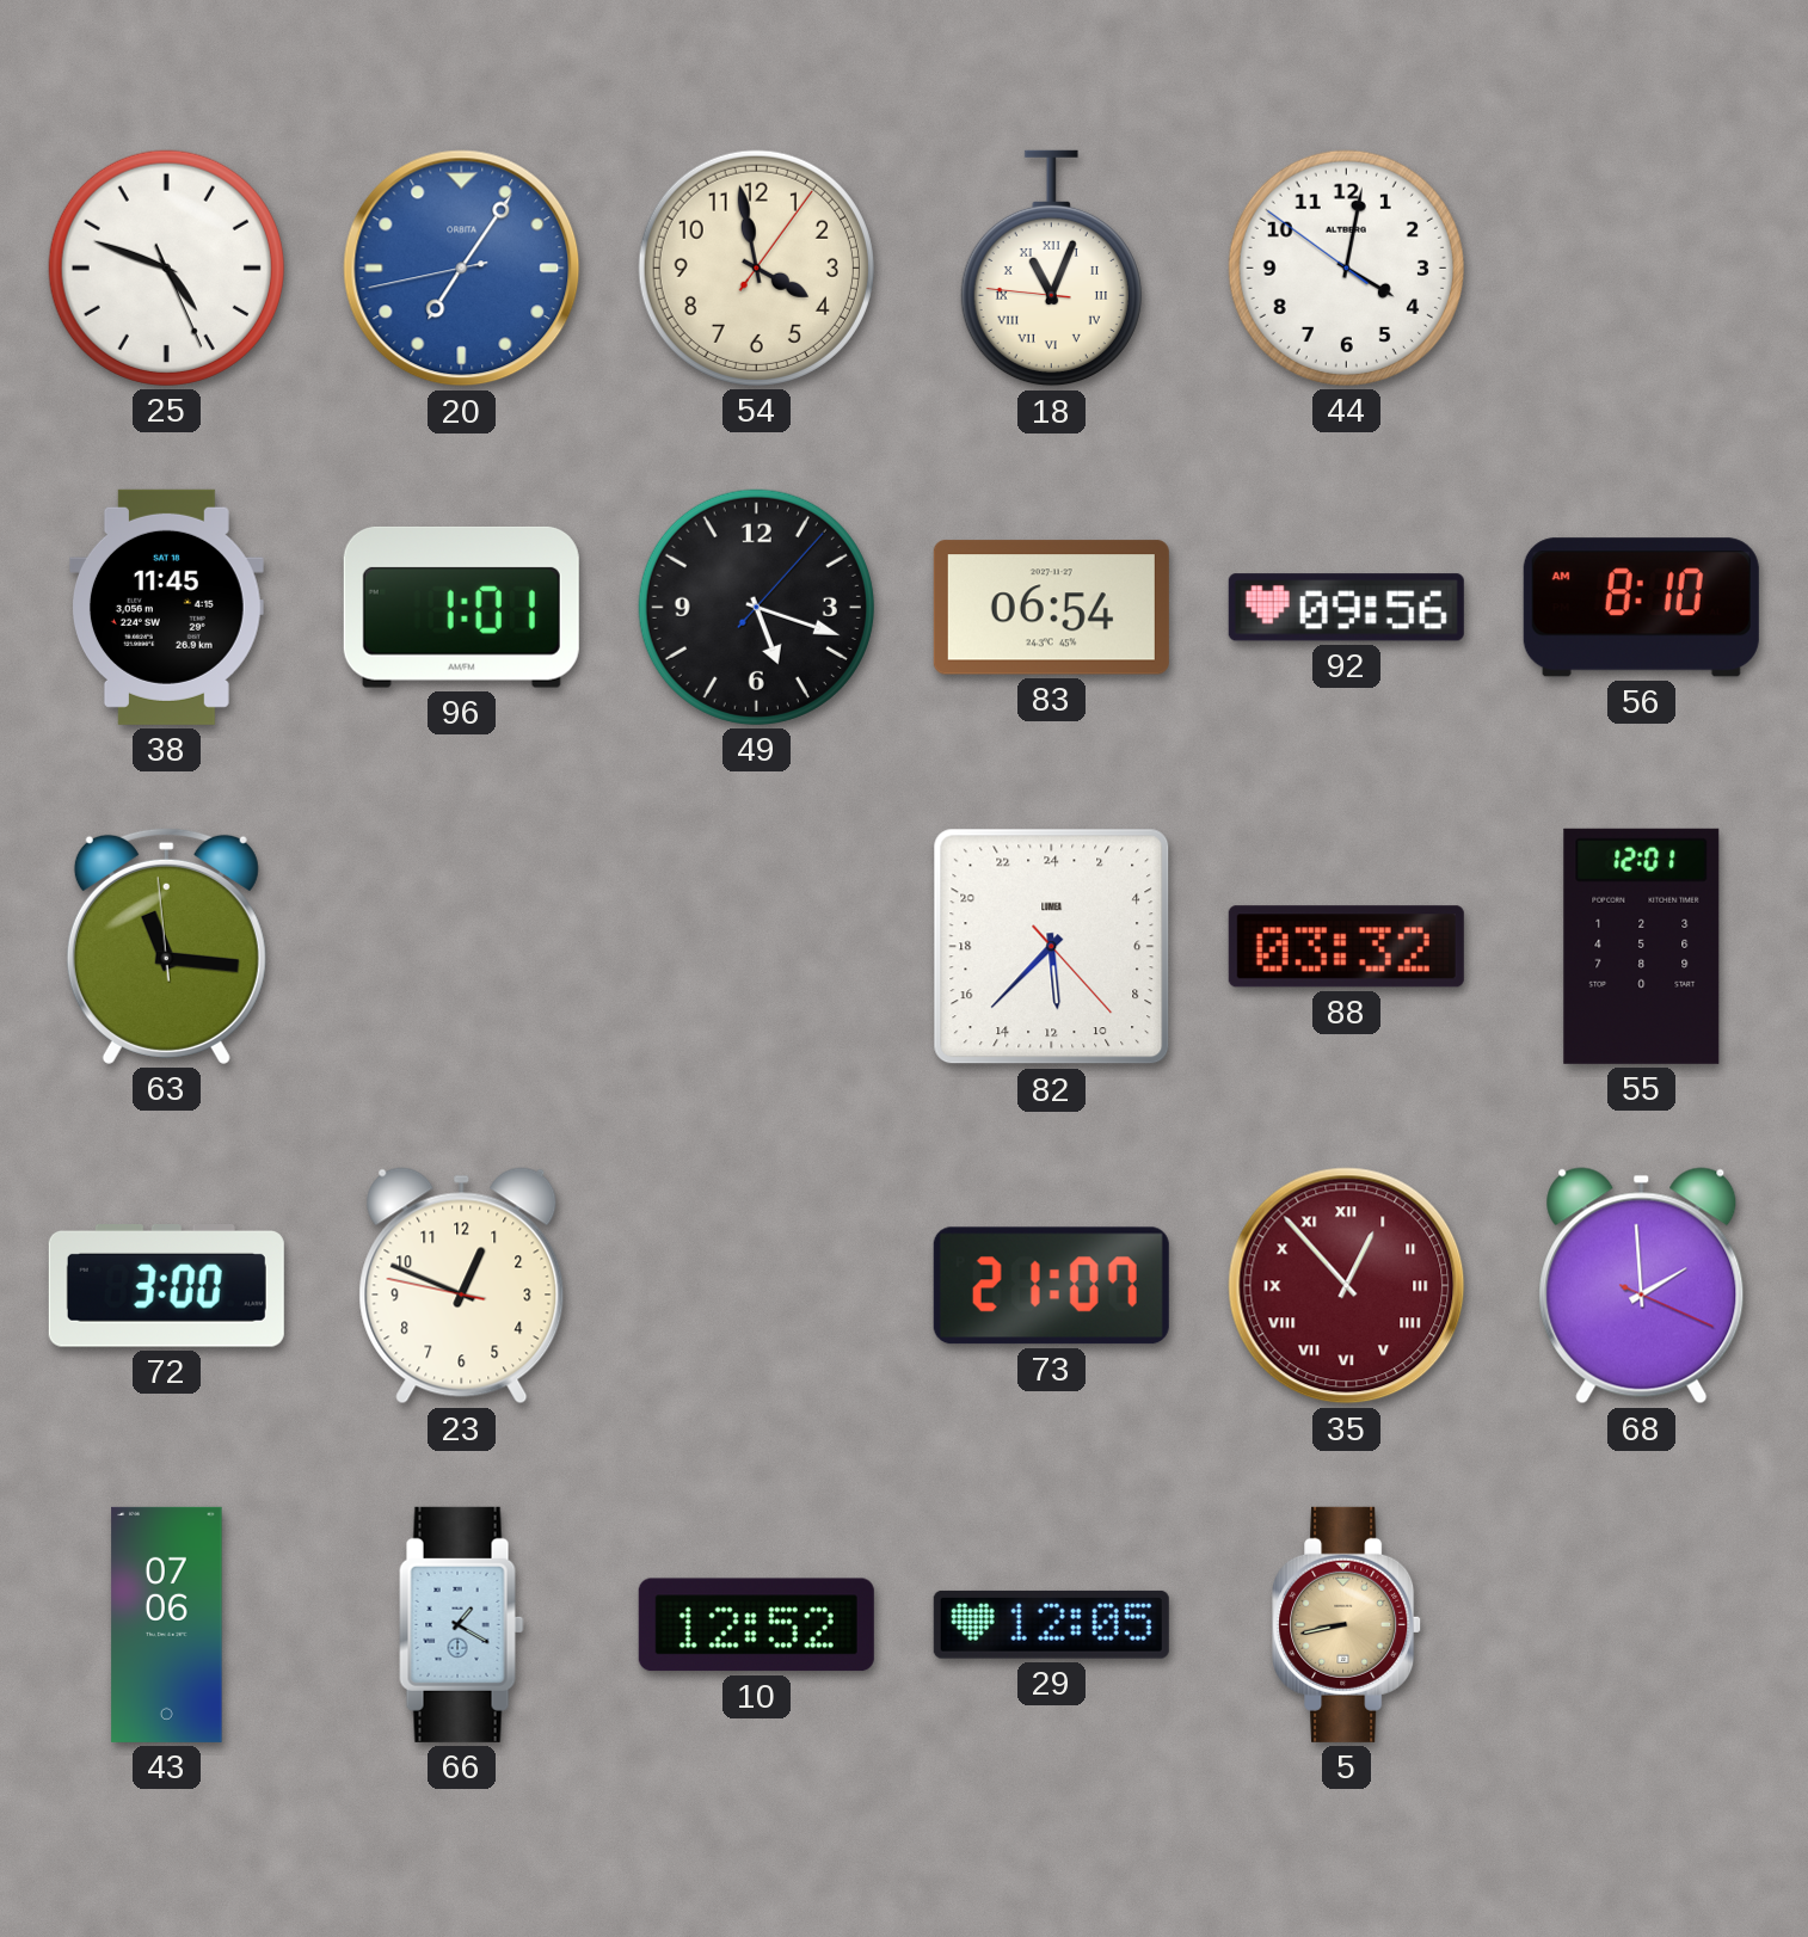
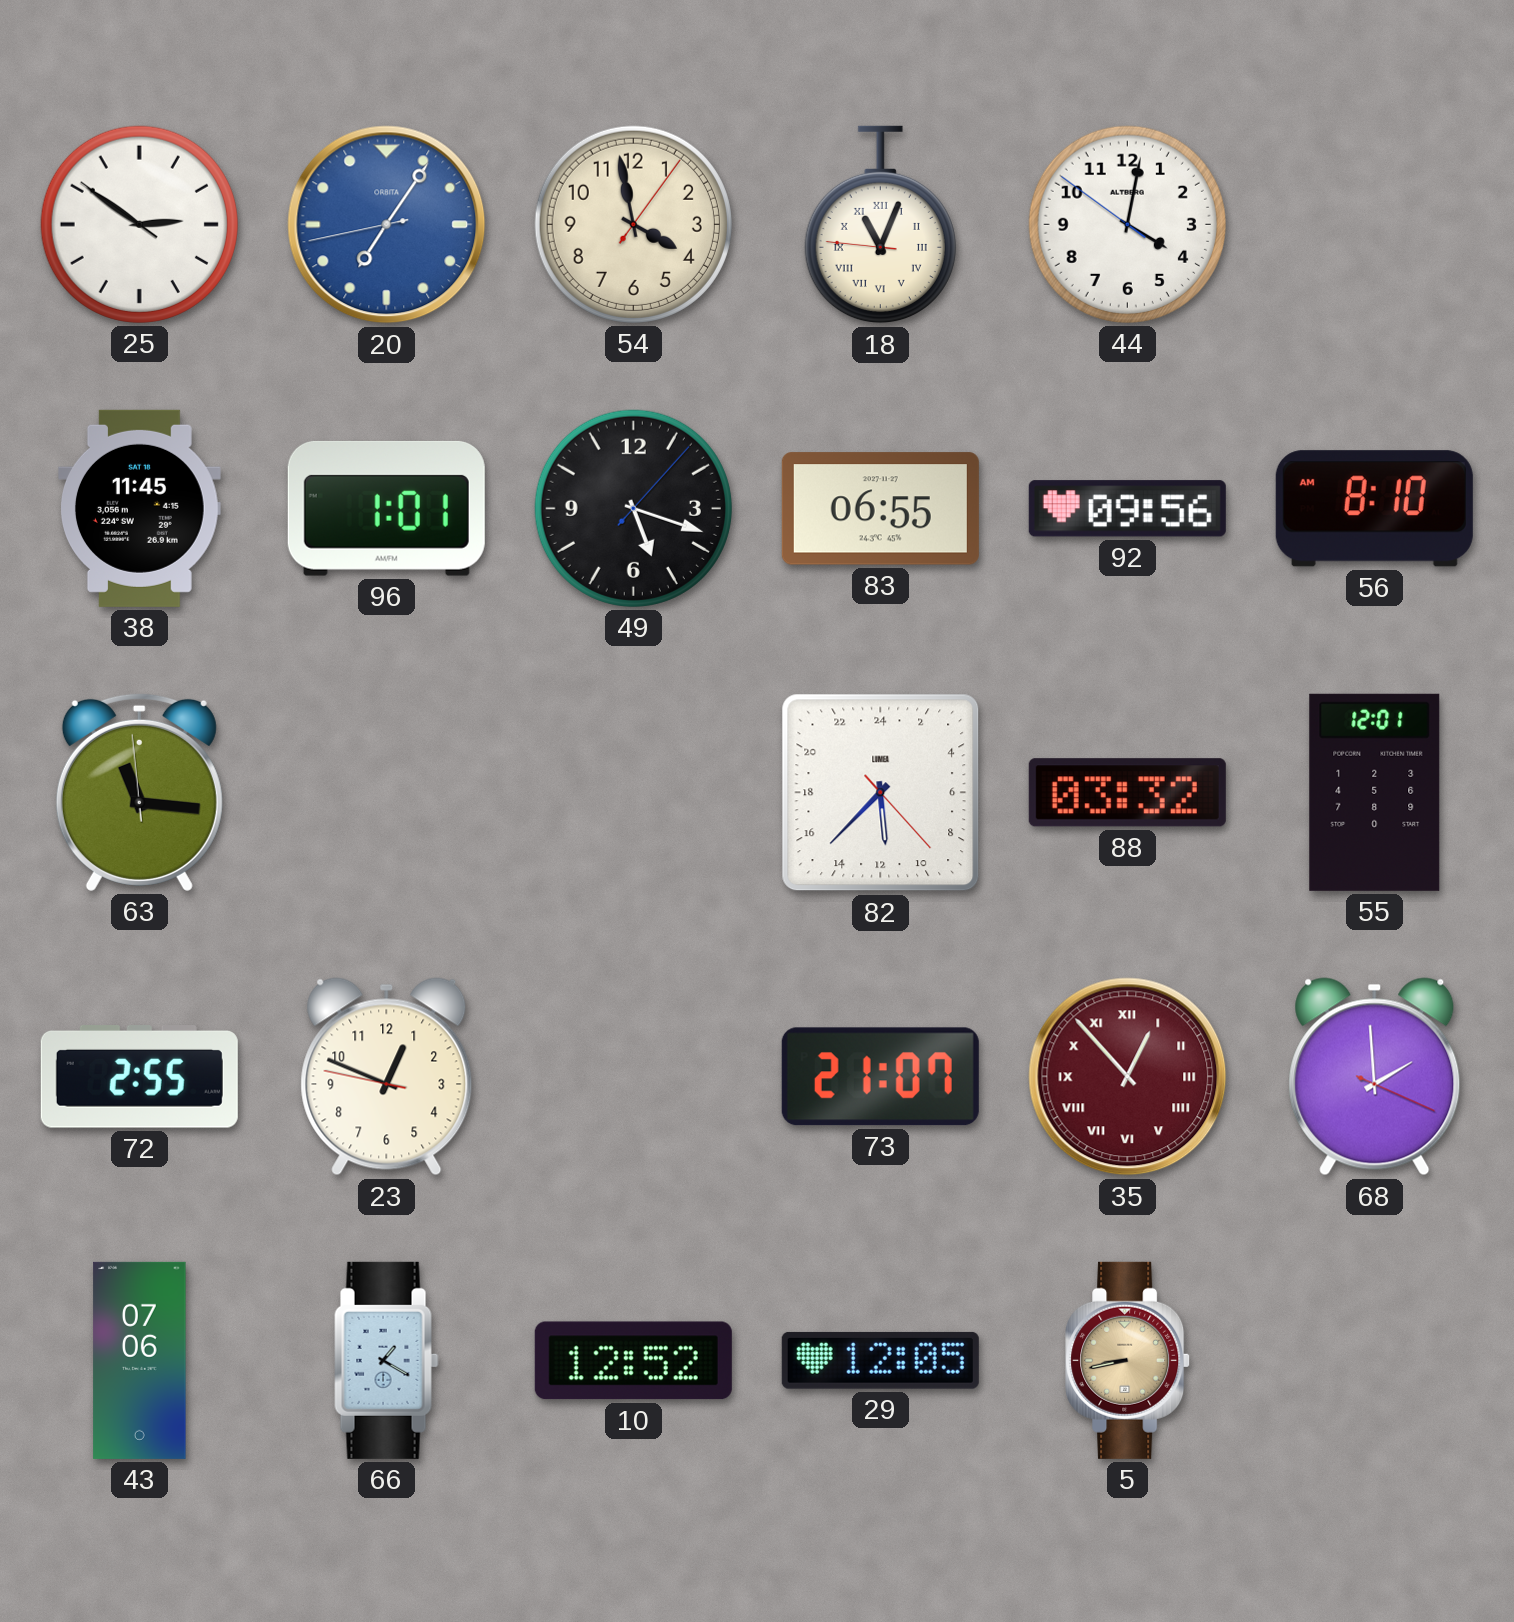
25: 4:48 -> 2:50 (139, 224)
83: 06:54 -> 06:55 (880, 509)
72: 3:00 -> 2:55 (139, 1077)
